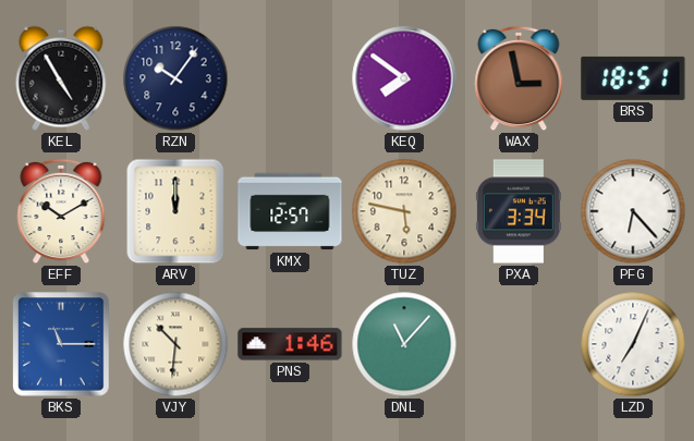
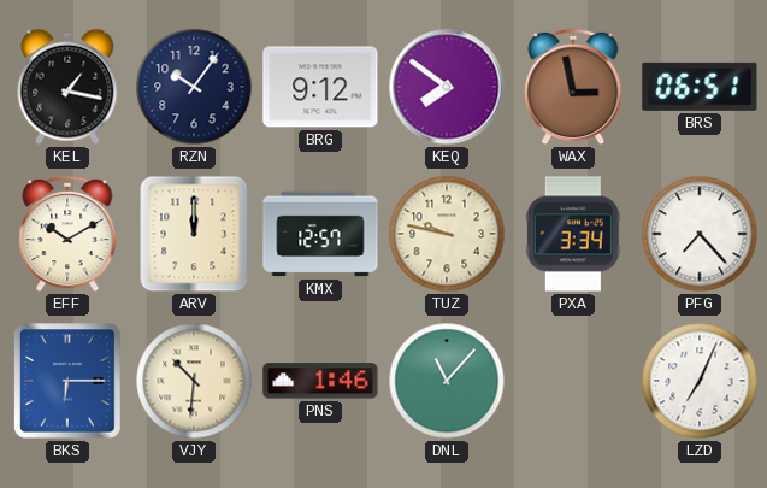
KEL: 4:55 -> 1:17 (67, 87)
BRG: none -> 9:12 (320, 87)
BRS: 18:51 -> 06:51 (700, 87)
TUZ: 5:47 -> 9:47 (447, 234)
PFG: 6:23 -> 7:23 (700, 234)
BKS: 11:15 -> 6:15 (67, 381)
